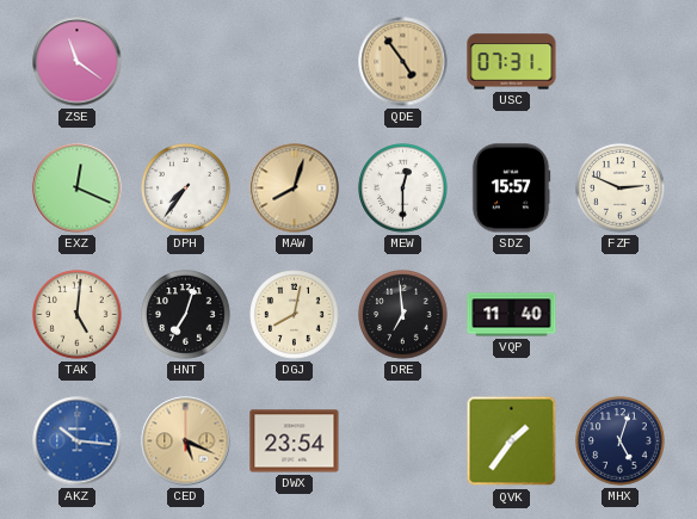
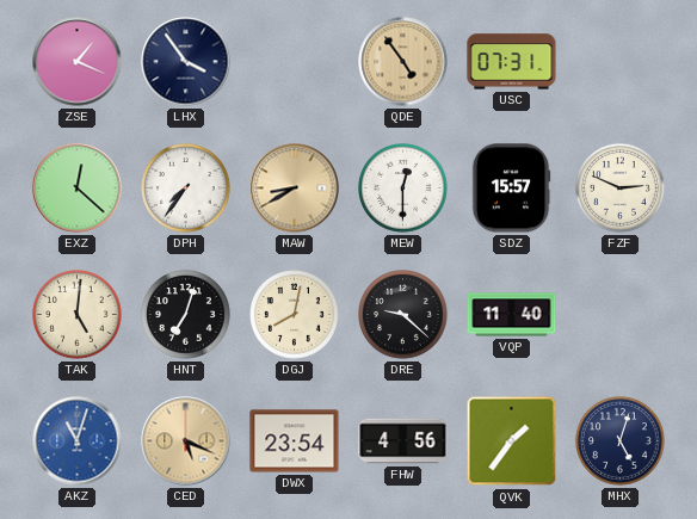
ZSE: 11:21 -> 1:19 (78, 62)
LHX: none -> 3:54 (186, 62)
EXZ: 12:19 -> 12:22 (78, 189)
MAW: 8:03 -> 8:40 (295, 189)
DRE: 6:59 -> 9:22 (403, 315)
AKZ: 10:16 -> 11:03 (78, 441)
FHW: none -> 4:56 (403, 441)
